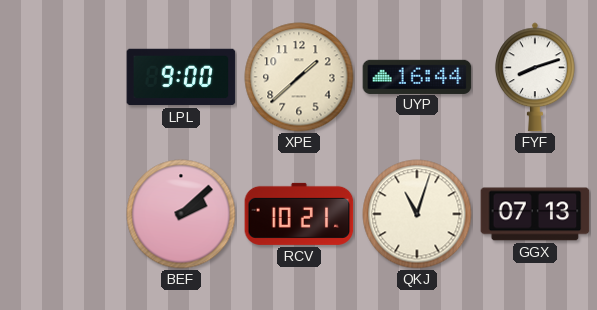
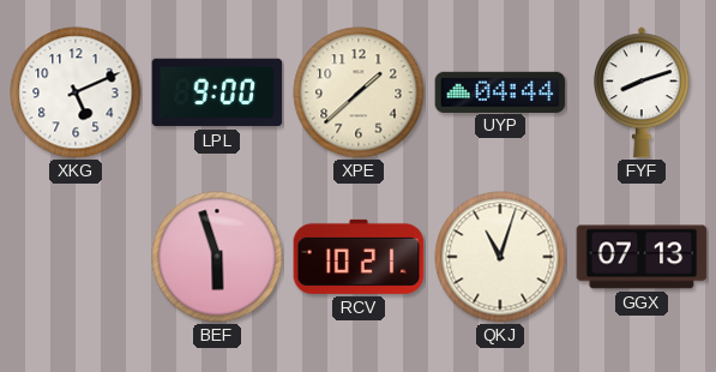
XKG: none -> 5:11 (76, 92)
UYP: 16:44 -> 04:44 (500, 91)
BEF: 2:08 -> 5:57 (217, 257)
